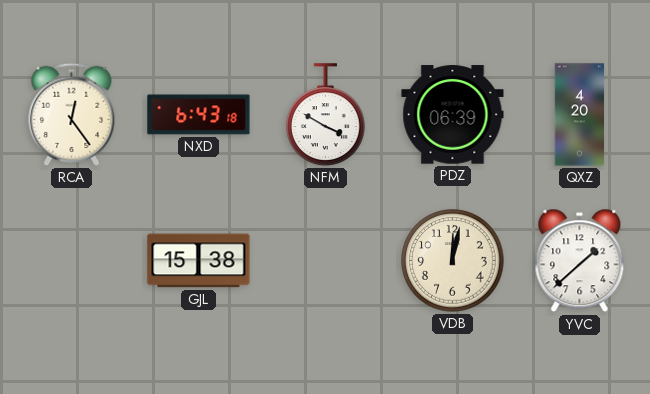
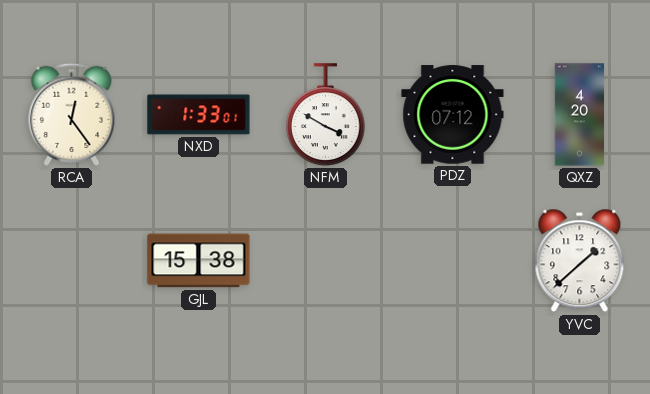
NXD: 6:43 -> 1:33 (199, 115)
PDZ: 06:39 -> 07:12 (453, 115)
VDB: 12:02 -> none (453, 261)
